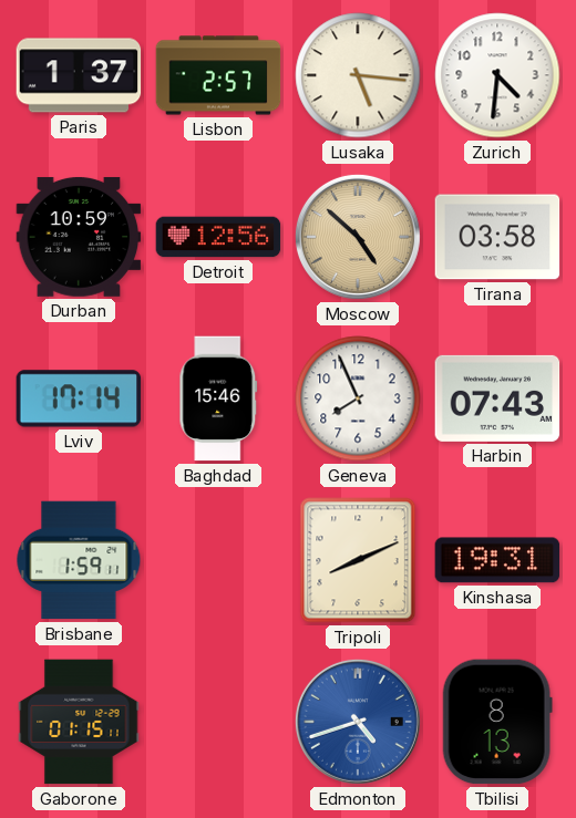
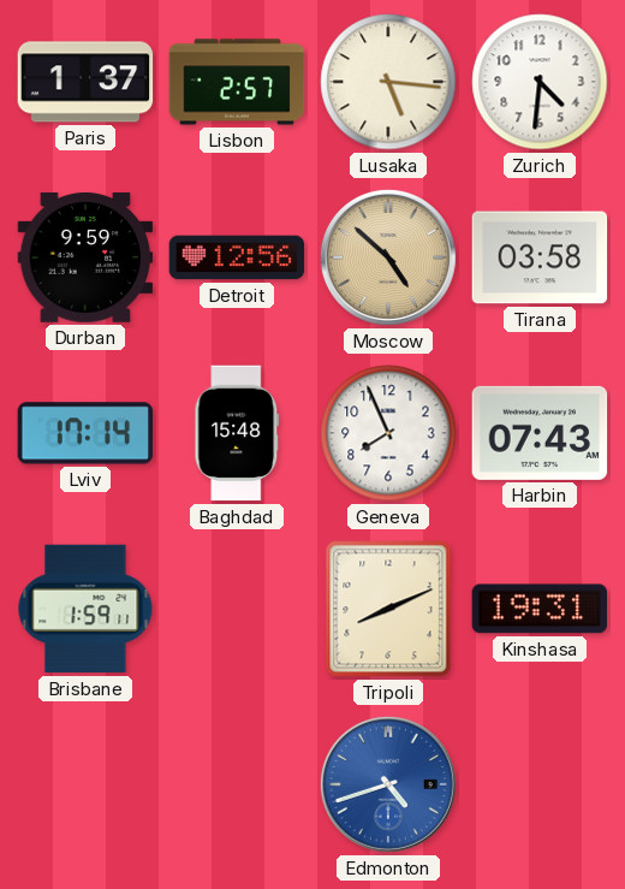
Durban: 10:59 -> 9:59 (85, 257)
Baghdad: 15:46 -> 15:48 (237, 433)
Gaborone: 01:15 -> none (79, 722)
Tbilisi: 8:13 -> none (497, 722)
